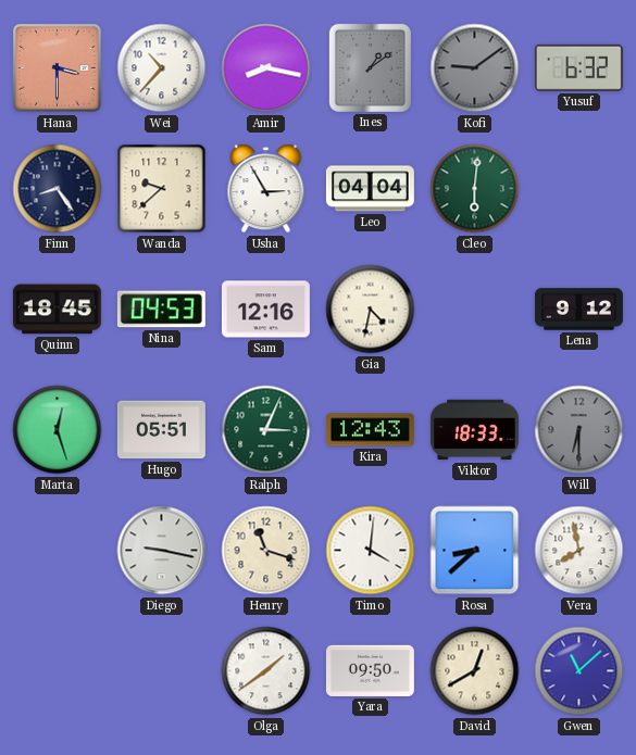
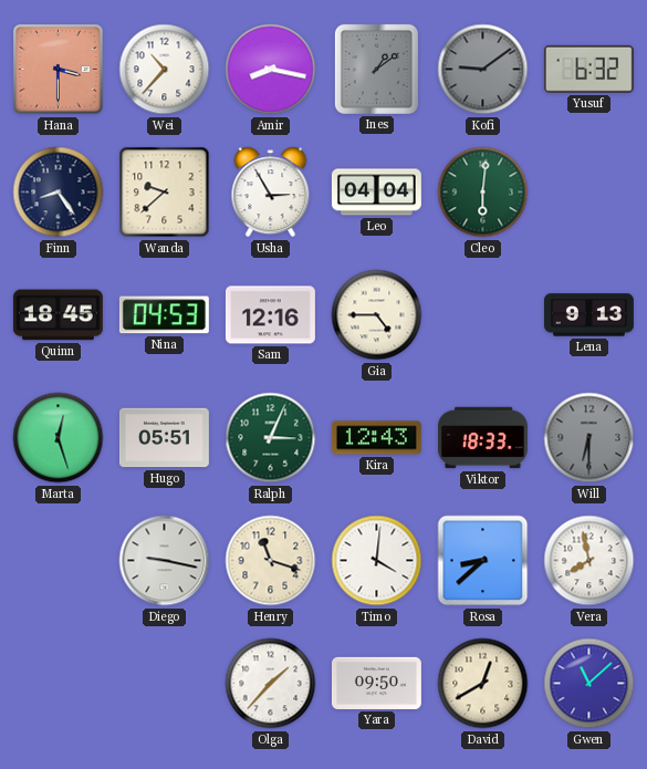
Gia: 4:32 -> 4:45 (377, 315)
Lena: 9:12 -> 9:13 (588, 315)
Olga: 1:39 -> 1:37 (271, 684)
